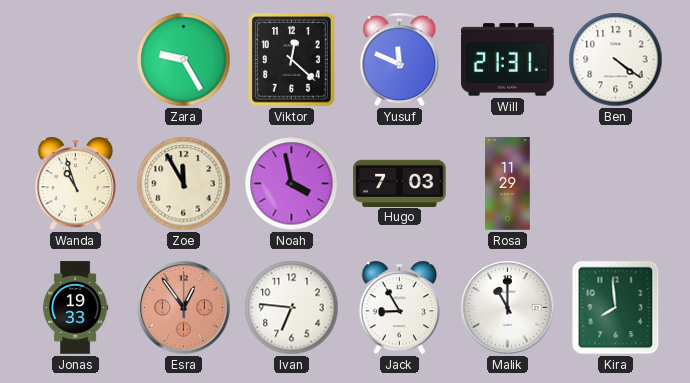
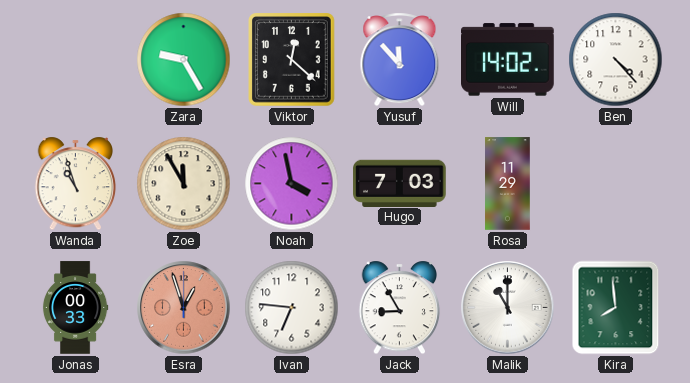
Yusuf: 11:49 -> 11:53 (400, 60)
Will: 21:31 -> 14:02 (508, 60)
Ben: 4:21 -> 4:23 (616, 60)
Jonas: 19:33 -> 00:33 (75, 308)
Esra: 12:54 -> 12:57 (184, 308)
